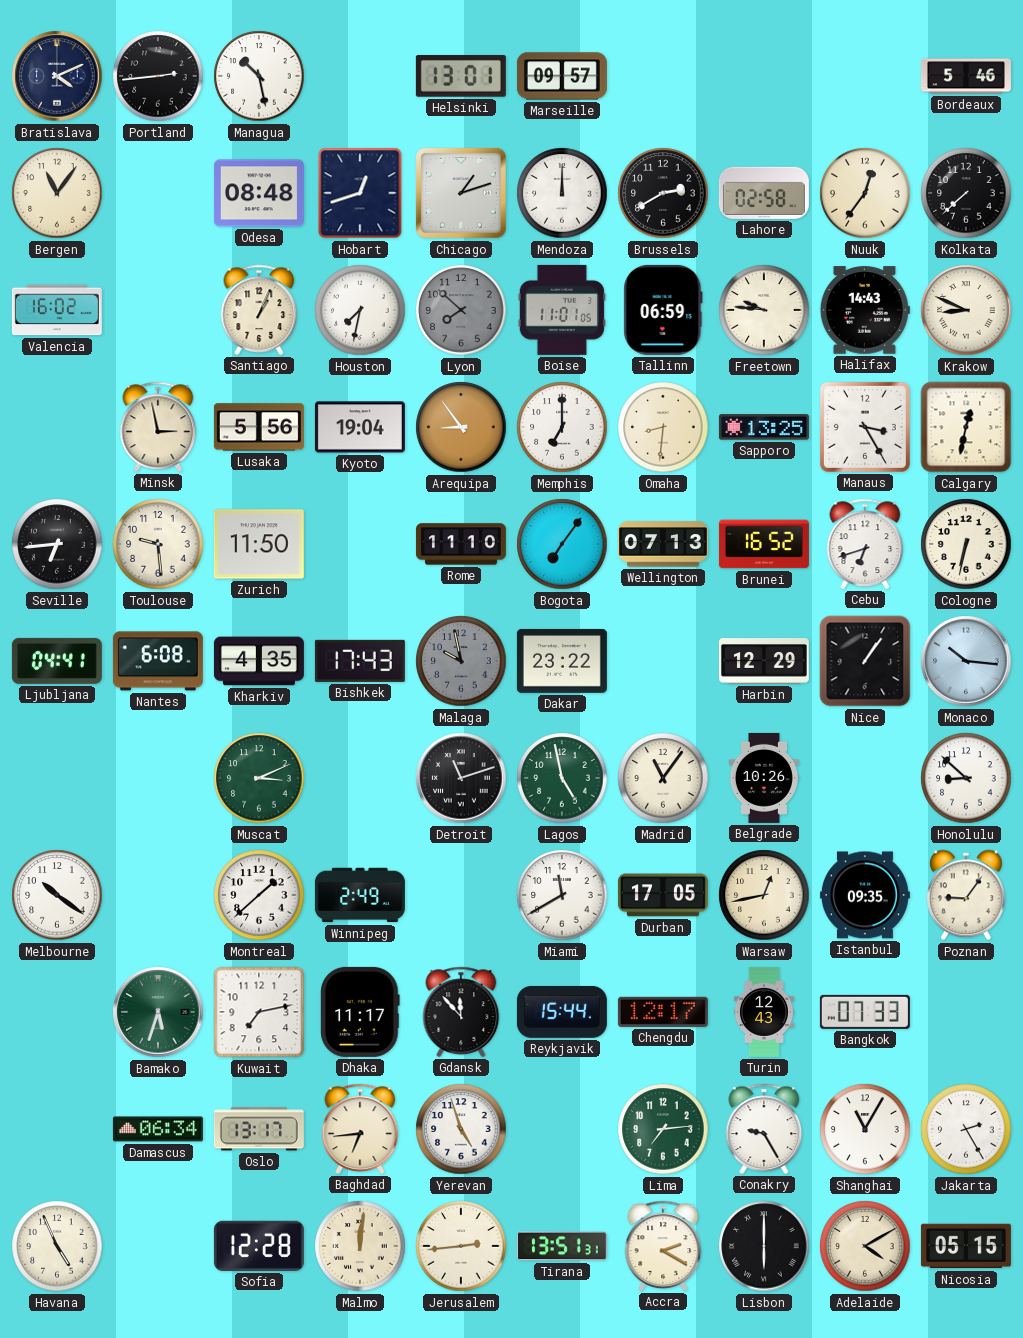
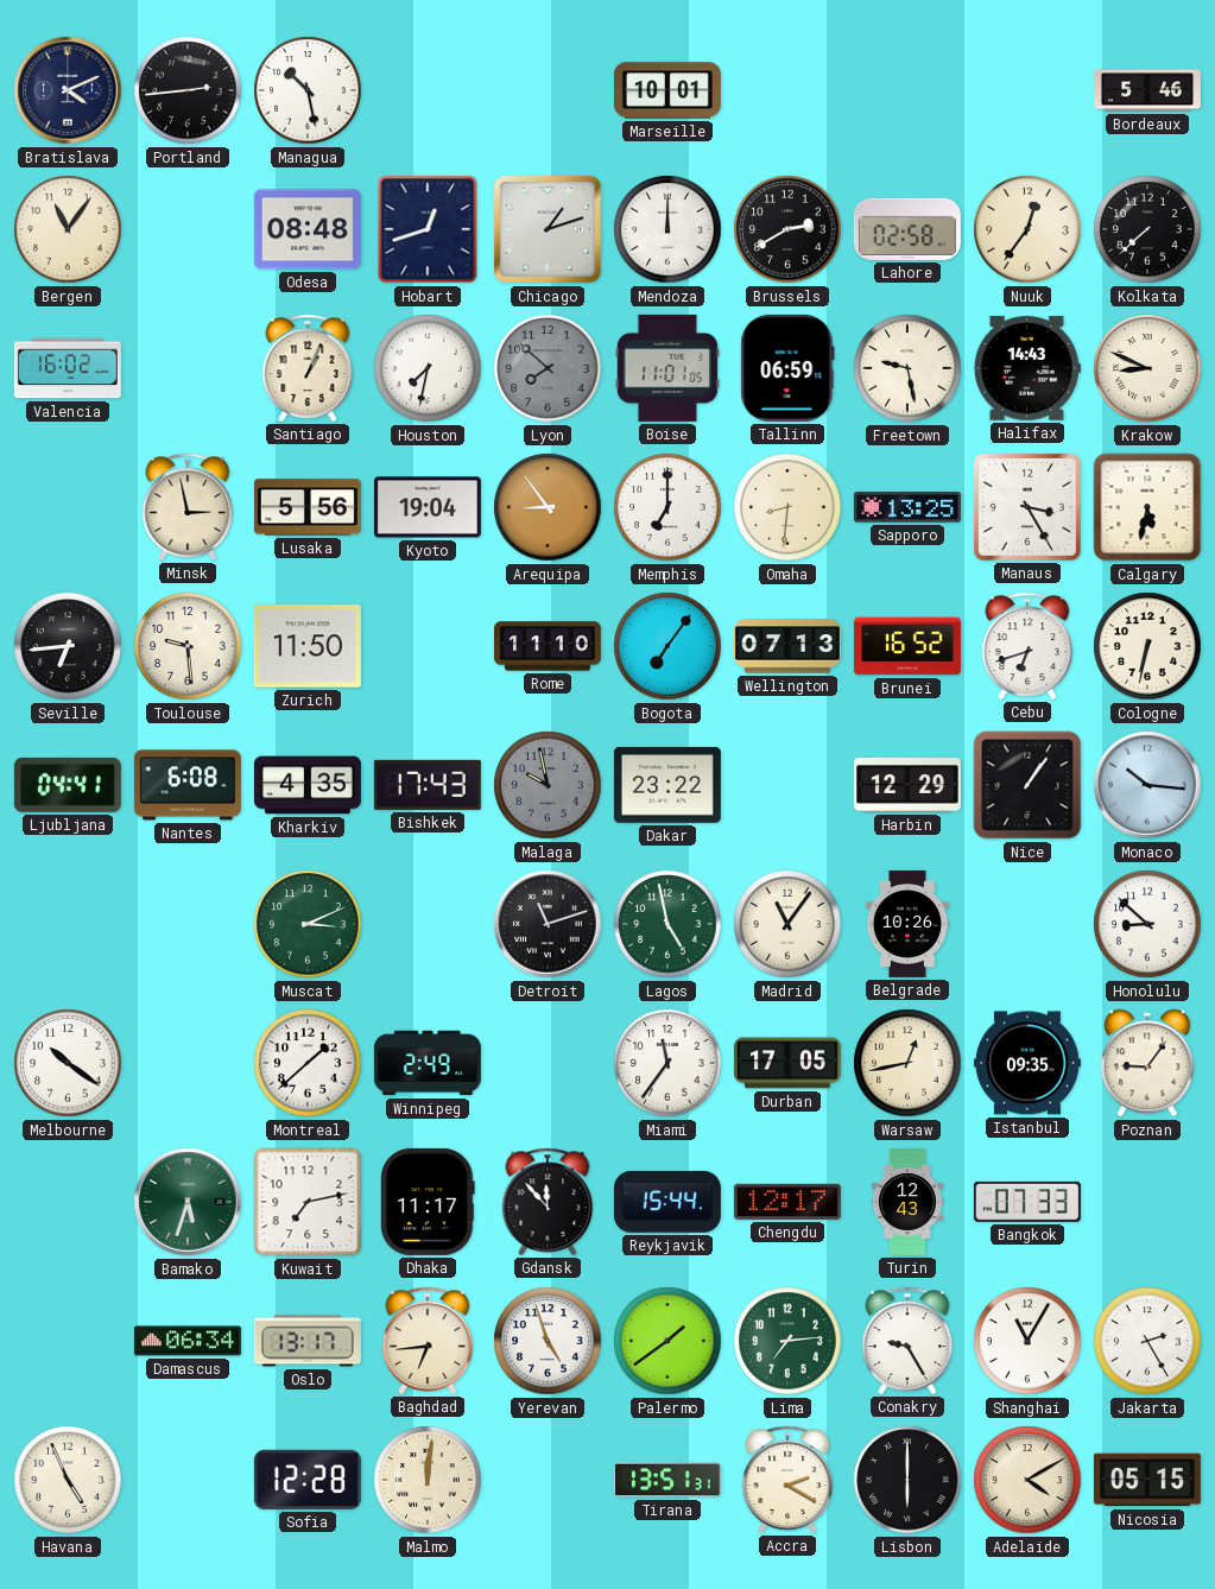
Helsinki: 13:01 -> none (461, 76)
Marseille: 09:57 -> 10:01 (667, 90)
Freetown: 9:46 -> 9:28 (907, 368)
Calgary: 12:32 -> 5:32 (1147, 507)
Miami: 11:40 -> 11:36 (667, 1063)
Palermo: none -> 1:39 (667, 1341)
Jerusalem: 2:44 -> none (461, 1246)
